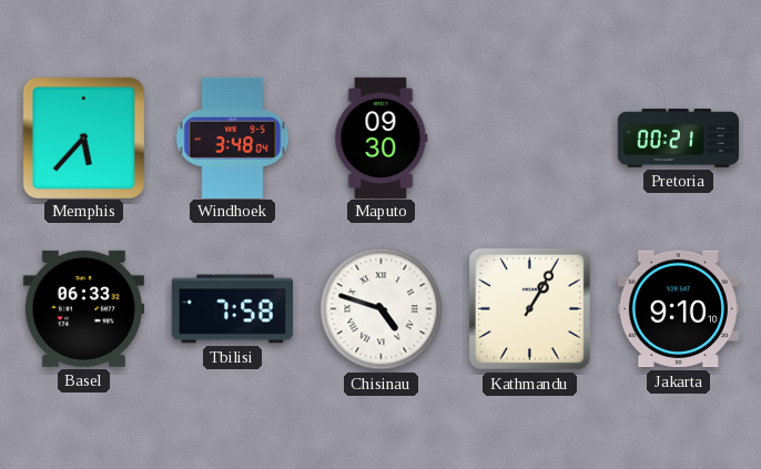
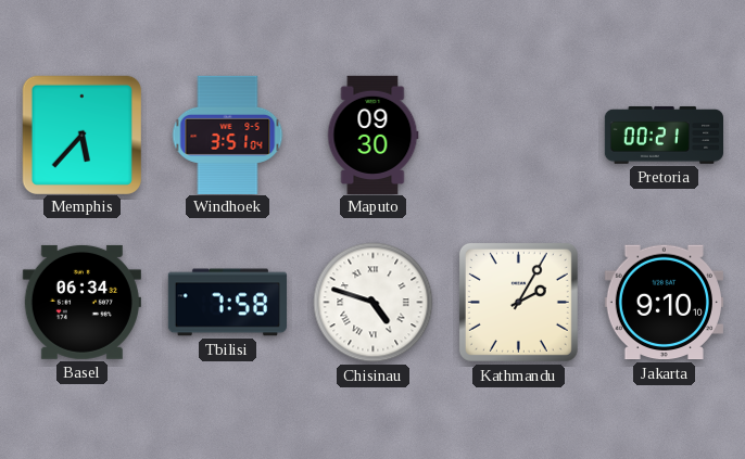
Windhoek: 3:48 -> 3:51 (228, 135)
Basel: 06:33 -> 06:34 (81, 302)
Kathmandu: 1:05 -> 2:05 (518, 302)
